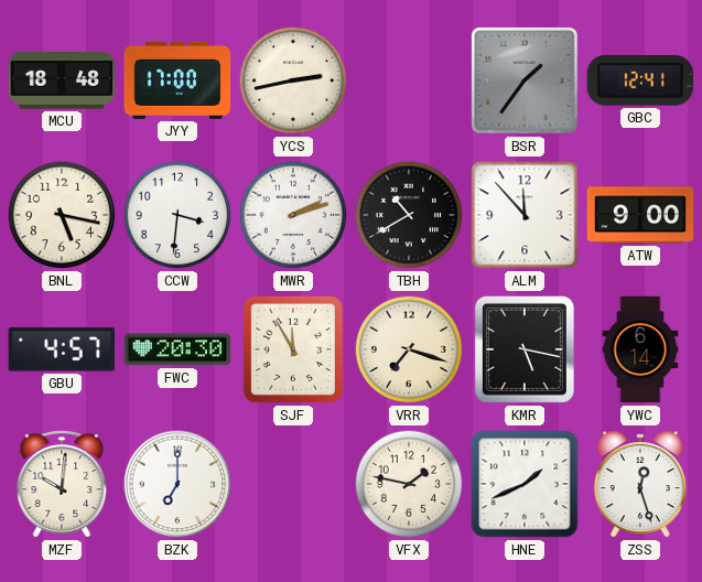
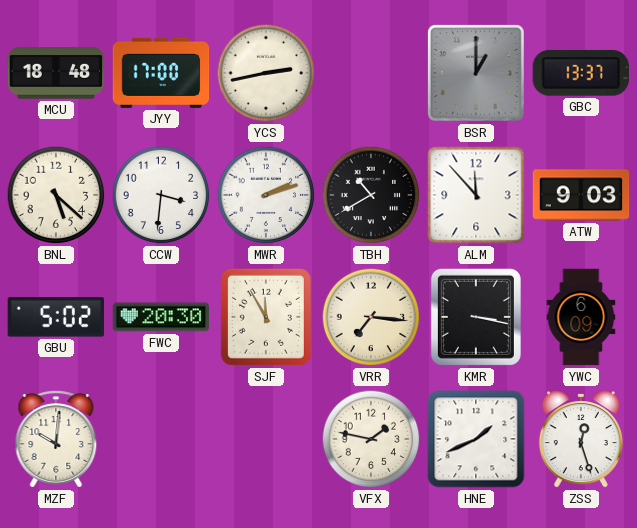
BSR: 1:36 -> 1:00 (476, 73)
GBC: 12:41 -> 13:37 (580, 73)
BNL: 5:17 -> 5:22 (56, 195)
ATW: 9:00 -> 9:03 (581, 195)
GBU: 4:57 -> 5:02 (55, 317)
VRR: 7:18 -> 7:16 (371, 317)
KMR: 5:17 -> 3:17 (476, 317)
YWC: 6:14 -> 6:09 (581, 317)
BZK: 7:00 -> none (177, 484)
